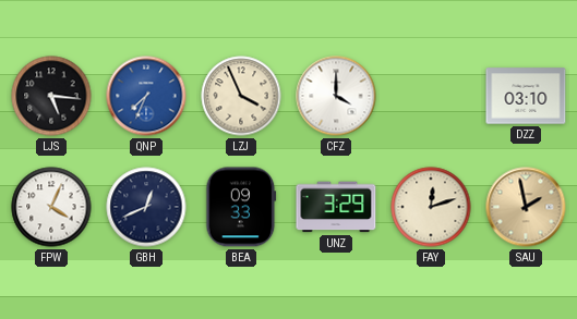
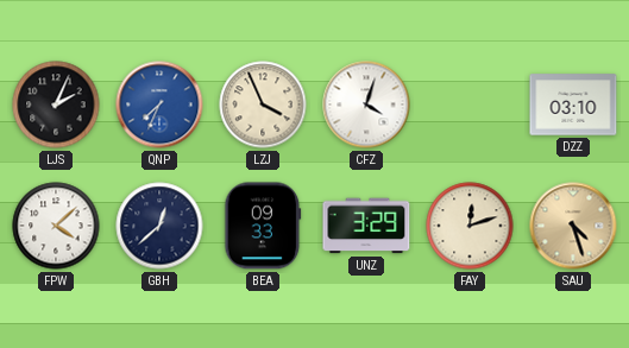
LJS: 5:16 -> 2:04 (56, 105)
CFZ: 4:00 -> 4:03 (366, 105)
FPW: 4:04 -> 4:08 (56, 226)
GBH: 12:41 -> 12:38 (159, 226)
SAU: 1:58 -> 4:27 (573, 226)
